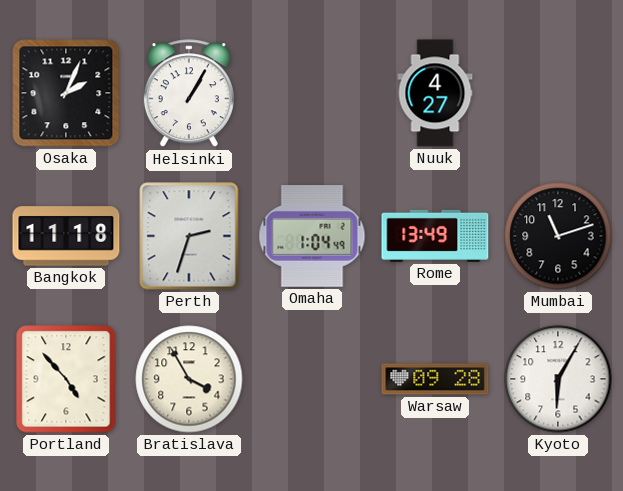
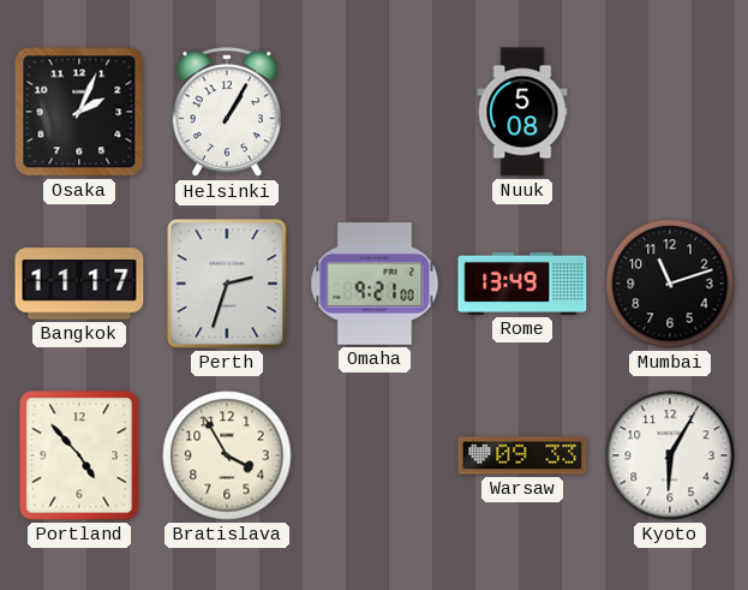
Nuuk: 4:27 -> 5:08 (522, 112)
Bangkok: 11:18 -> 11:17 (79, 284)
Omaha: 1:04 -> 9:21 (375, 284)
Warsaw: 09:28 -> 09:33 (522, 455)
